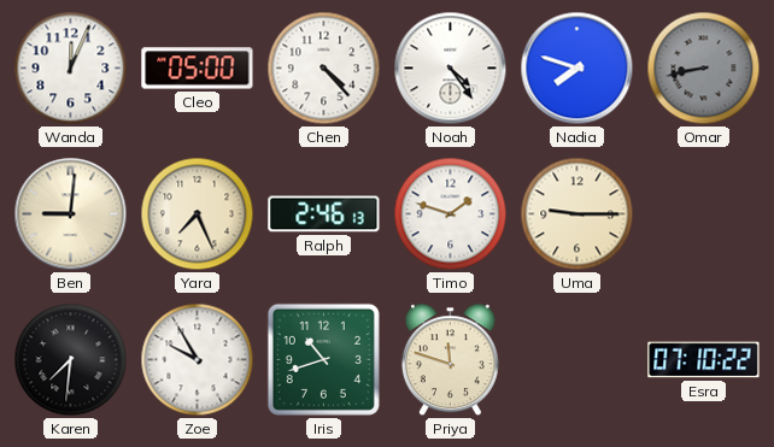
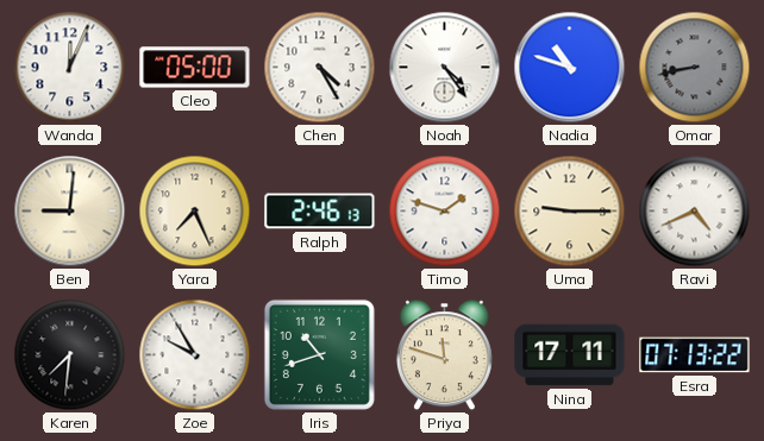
Chen: 4:23 -> 4:25 (320, 68)
Nadia: 7:48 -> 10:48 (570, 68)
Ravi: none -> 4:41 (695, 212)
Nina: none -> 17:11 (570, 355)
Esra: 07:10 -> 07:13 (695, 355)
